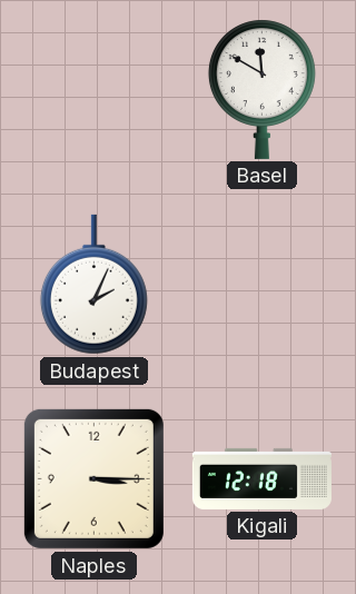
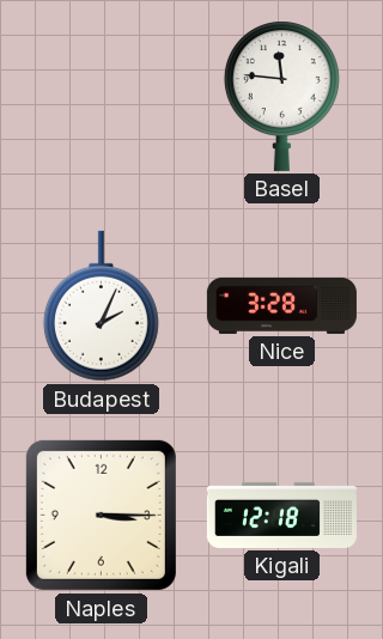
Basel: 11:50 -> 11:46 (281, 96)
Nice: none -> 3:28 (281, 305)
